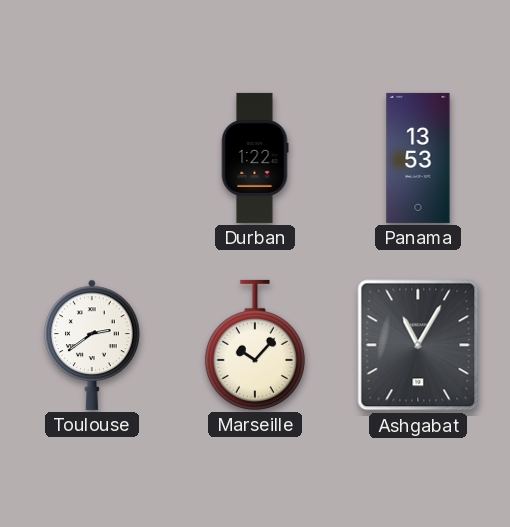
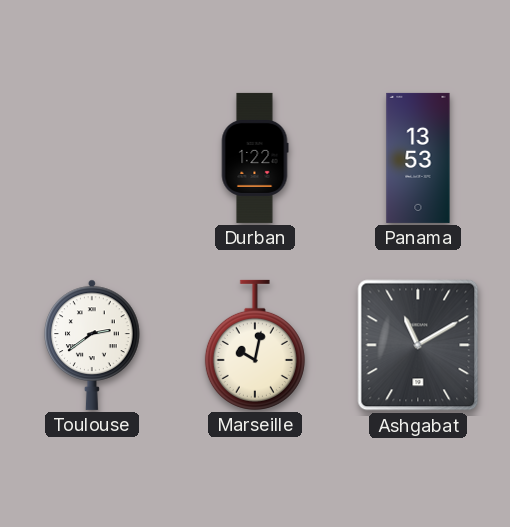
Marseille: 10:07 -> 10:02 (255, 345)
Ashgabat: 11:05 -> 11:10 (418, 345)
